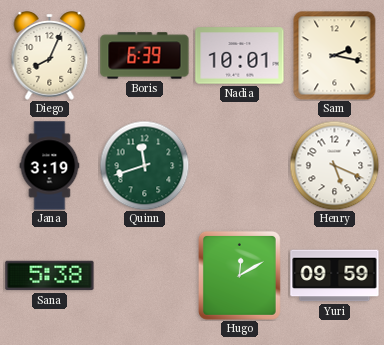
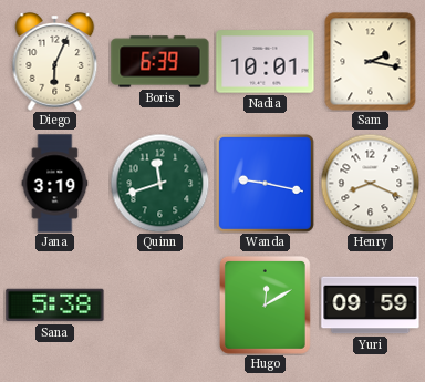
Diego: 8:04 -> 6:04 (55, 62)
Wanda: none -> 9:17 (265, 183)
Henry: 5:19 -> 8:19 (370, 183)
